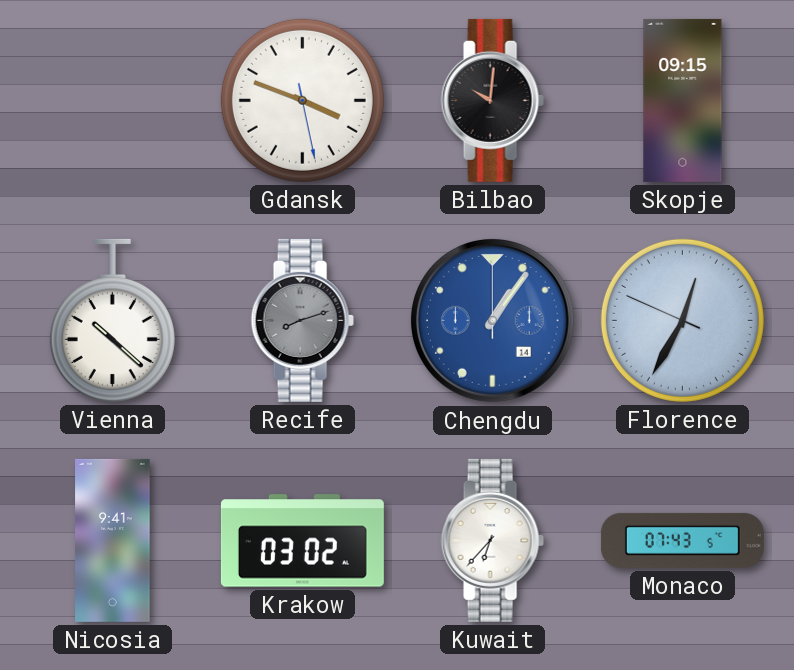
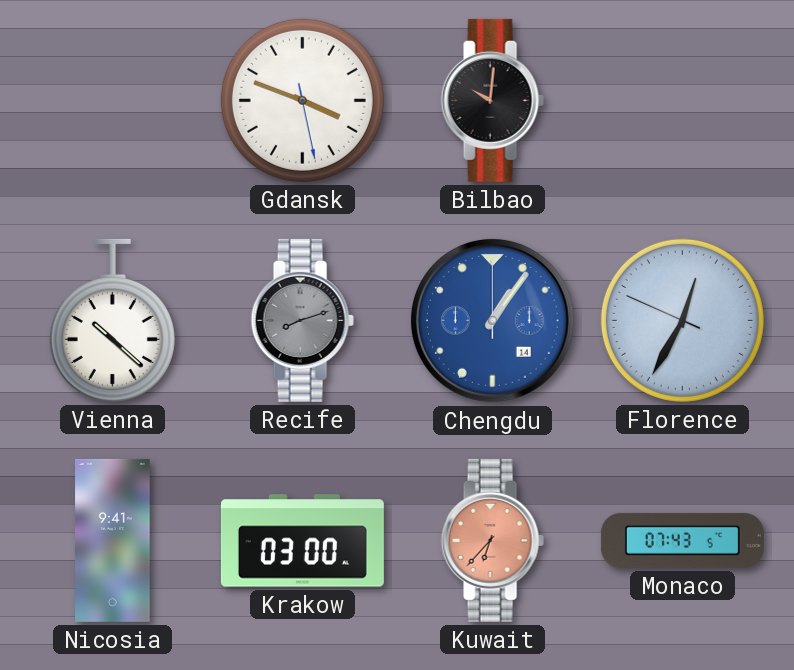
Skopje: 09:15 -> none (683, 100)
Krakow: 03:02 -> 03:00 (302, 541)
Kuwait dial: white -> salmon (492, 540)
